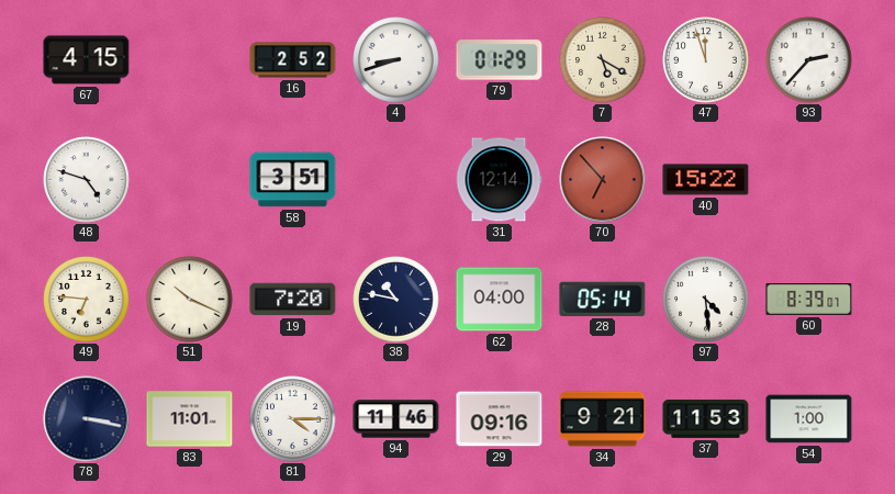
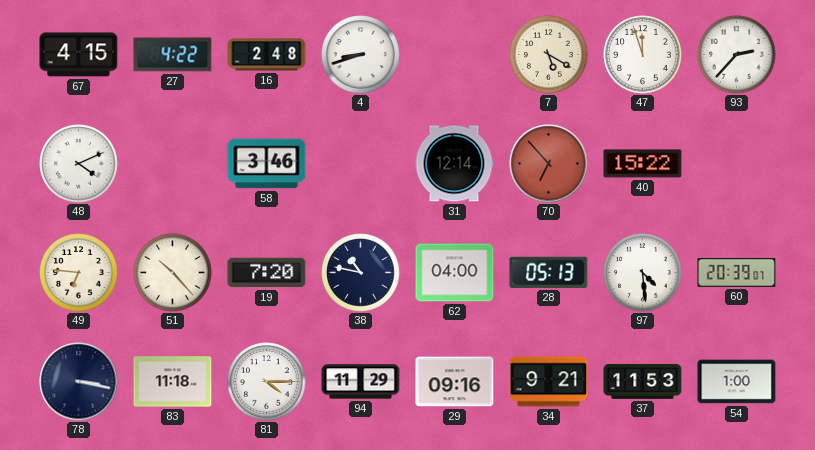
27: none -> 4:22 (173, 55)
16: 2:52 -> 2:48 (267, 55)
79: 01:29 -> none (500, 60)
48: 4:48 -> 4:11 (79, 164)
58: 3:51 -> 3:46 (267, 164)
51: 10:19 -> 10:23 (173, 273)
28: 05:14 -> 05:13 (549, 272)
60: 8:39 -> 20:39 (737, 273)
83: 11:01 -> 11:18 (173, 382)
94: 11:46 -> 11:29 (361, 382)
